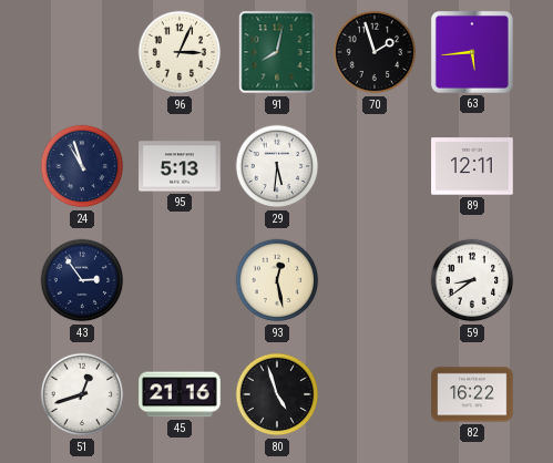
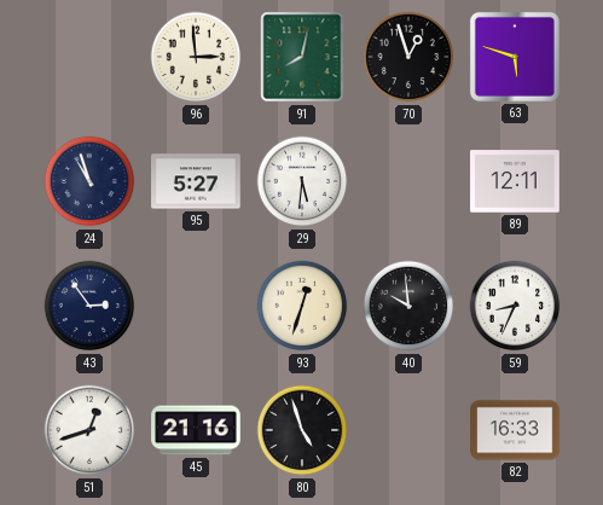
96: 3:04 -> 2:59 (196, 57)
70: 1:57 -> 12:57 (408, 57)
63: 5:44 -> 5:48 (515, 57)
95: 5:13 -> 5:27 (196, 181)
93: 12:28 -> 12:33 (302, 306)
40: none -> 9:59 (408, 306)
59: 8:39 -> 8:34 (515, 306)
82: 16:22 -> 16:33 (515, 430)
